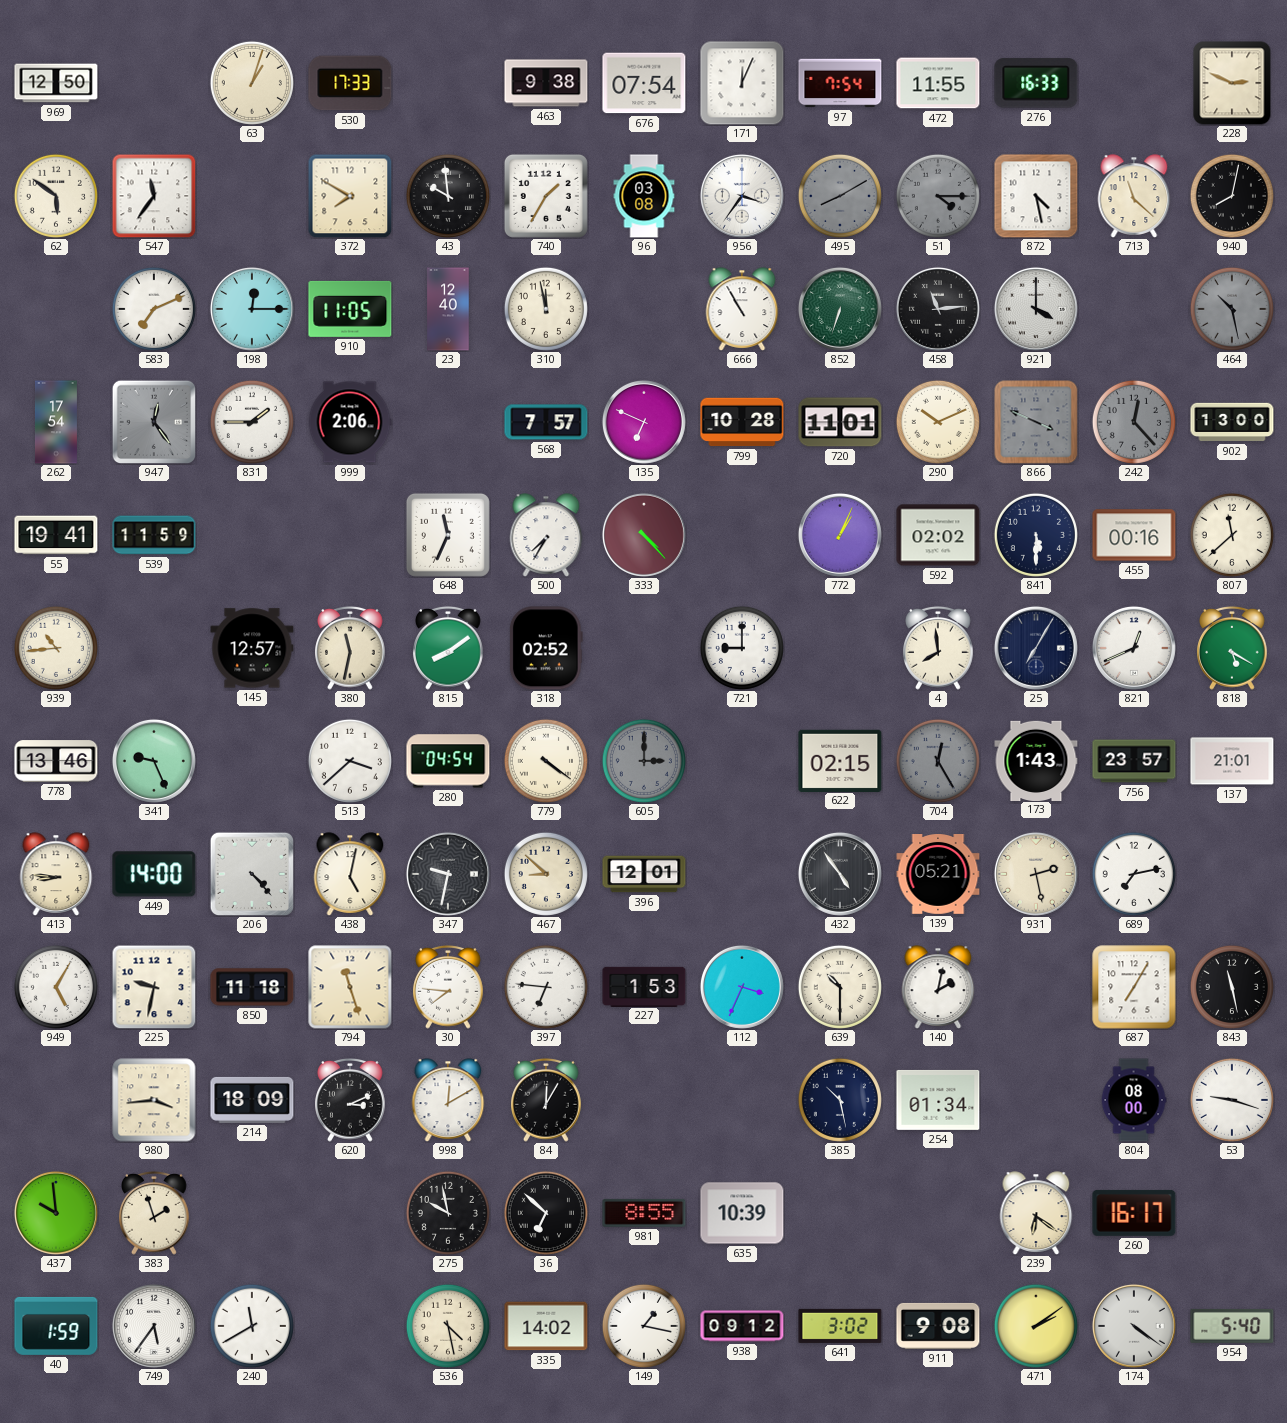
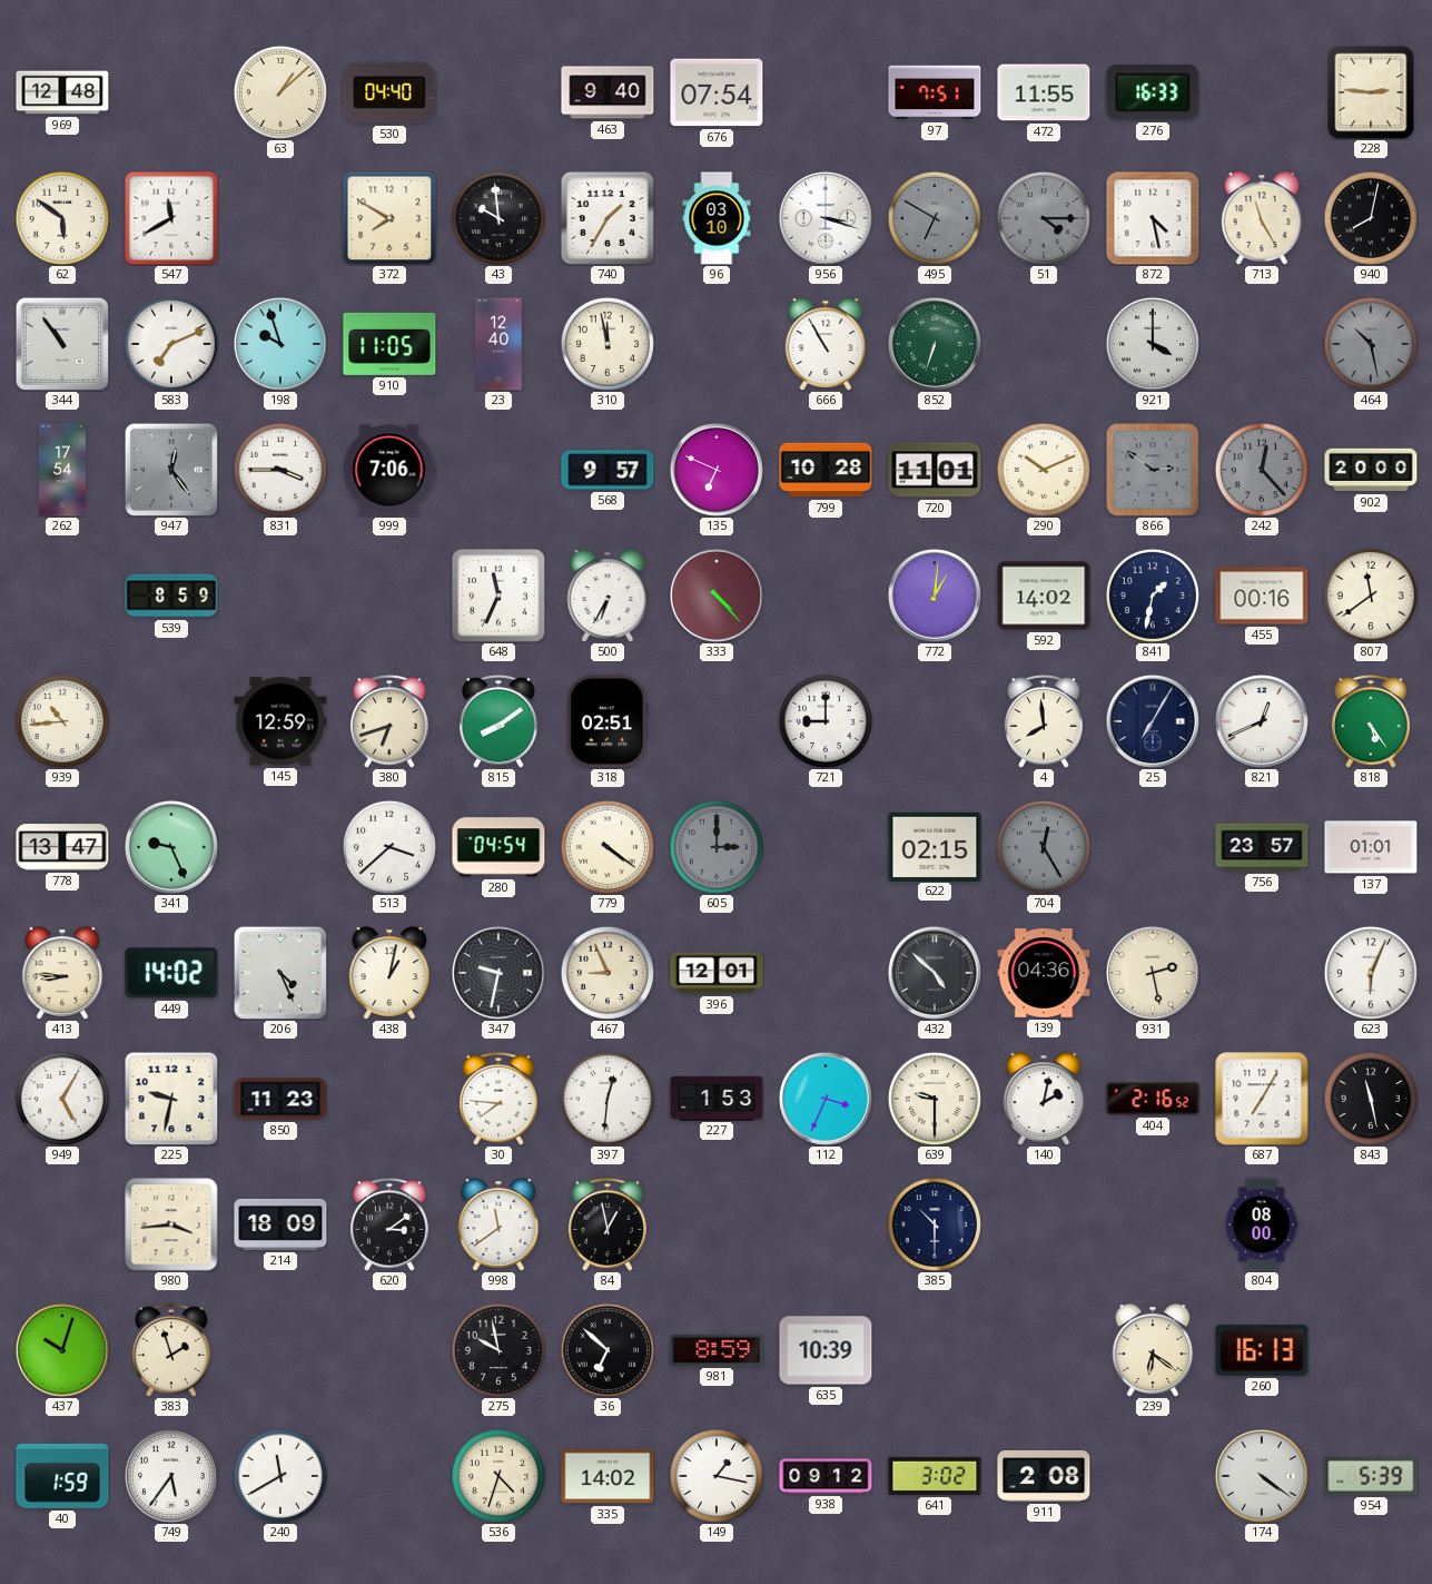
969: 12:50 -> 12:48 (62, 92)
63: 1:03 -> 1:08 (280, 92)
530: 17:33 -> 04:40 (389, 92)
463: 9:38 -> 9:40 (608, 92)
171: 12:04 -> none (742, 83)
97: 7:54 -> 7:51 (935, 92)
228: 2:49 -> 2:46 (1371, 92)
547: 11:36 -> 11:40 (171, 218)
96: 03:08 -> 03:10 (717, 218)
956: 3:36 -> 3:18 (826, 218)
495: 8:10 -> 6:50 (935, 218)
713: 11:22 -> 11:25 (1262, 218)
344: none -> 10:54 (61, 343)
198: 12:15 -> 9:57 (280, 344)
458: 11:14 -> none (938, 309)
831: 1:45 -> 3:45 (280, 470)
999: 2:06 -> 7:06 (389, 470)
568: 7:57 -> 9:57 (608, 470)
866: 3:49 -> 2:51 (1153, 470)
902: 13:00 -> 20:00 (1371, 470)
55: 19:41 -> none (56, 535)
539: 11:59 -> 8:59 (171, 596)
500: 7:35 -> 6:35 (608, 596)
772: 1:04 -> 1:01 (935, 596)
592: 02:02 -> 14:02 (1044, 596)
841: 5:30 -> 1:32 (1153, 596)
807: 11:38 -> 11:39 (1371, 596)
145: 12:57 -> 12:59 (280, 721)
380: 11:32 -> 6:42 (389, 721)
318: 02:52 -> 02:51 (608, 721)
818: 5:20 -> 5:24 (1371, 721)
778: 13:46 -> 13:47 (62, 847)
173: 1:43 -> none (1036, 760)
137: 21:01 -> 01:01 (1371, 847)
449: 14:00 -> 14:02 (171, 973)
206: 4:23 -> 4:26 (279, 972)
438: 5:02 -> 1:02 (389, 973)
467: 8:52 -> 8:56 (608, 973)
432: 4:54 -> 4:52 (935, 973)
139: 05:21 -> 04:36 (1044, 974)
689: 7:13 -> none (1134, 874)
623: none -> 6:04 (1371, 973)
850: 11:18 -> 11:23 (280, 1099)
794: 11:27 -> none (350, 987)
397: 6:46 -> 12:31 (608, 1099)
639: 10:30 -> 9:30 (935, 1099)
404: none -> 2:16 (1153, 1099)
620: 3:11 -> 3:09 (389, 1224)
998: 12:10 -> 11:39 (498, 1224)
84: 12:05 -> 12:58 (608, 1224)
385: 10:28 -> 10:30 (935, 1224)
254: 01:34 -> none (938, 1100)
53: 9:18 -> none (1232, 1100)
437: 9:59 -> 10:03 (62, 1350)
981: 8:55 -> 8:59 (717, 1350)
260: 16:17 -> 16:13 (1262, 1350)
536: 4:28 -> 4:33 (498, 1476)
911: 9:08 -> 2:08 (1044, 1476)
471: 2:09 -> none (1036, 1326)
954: 5:40 -> 5:39 (1371, 1476)
